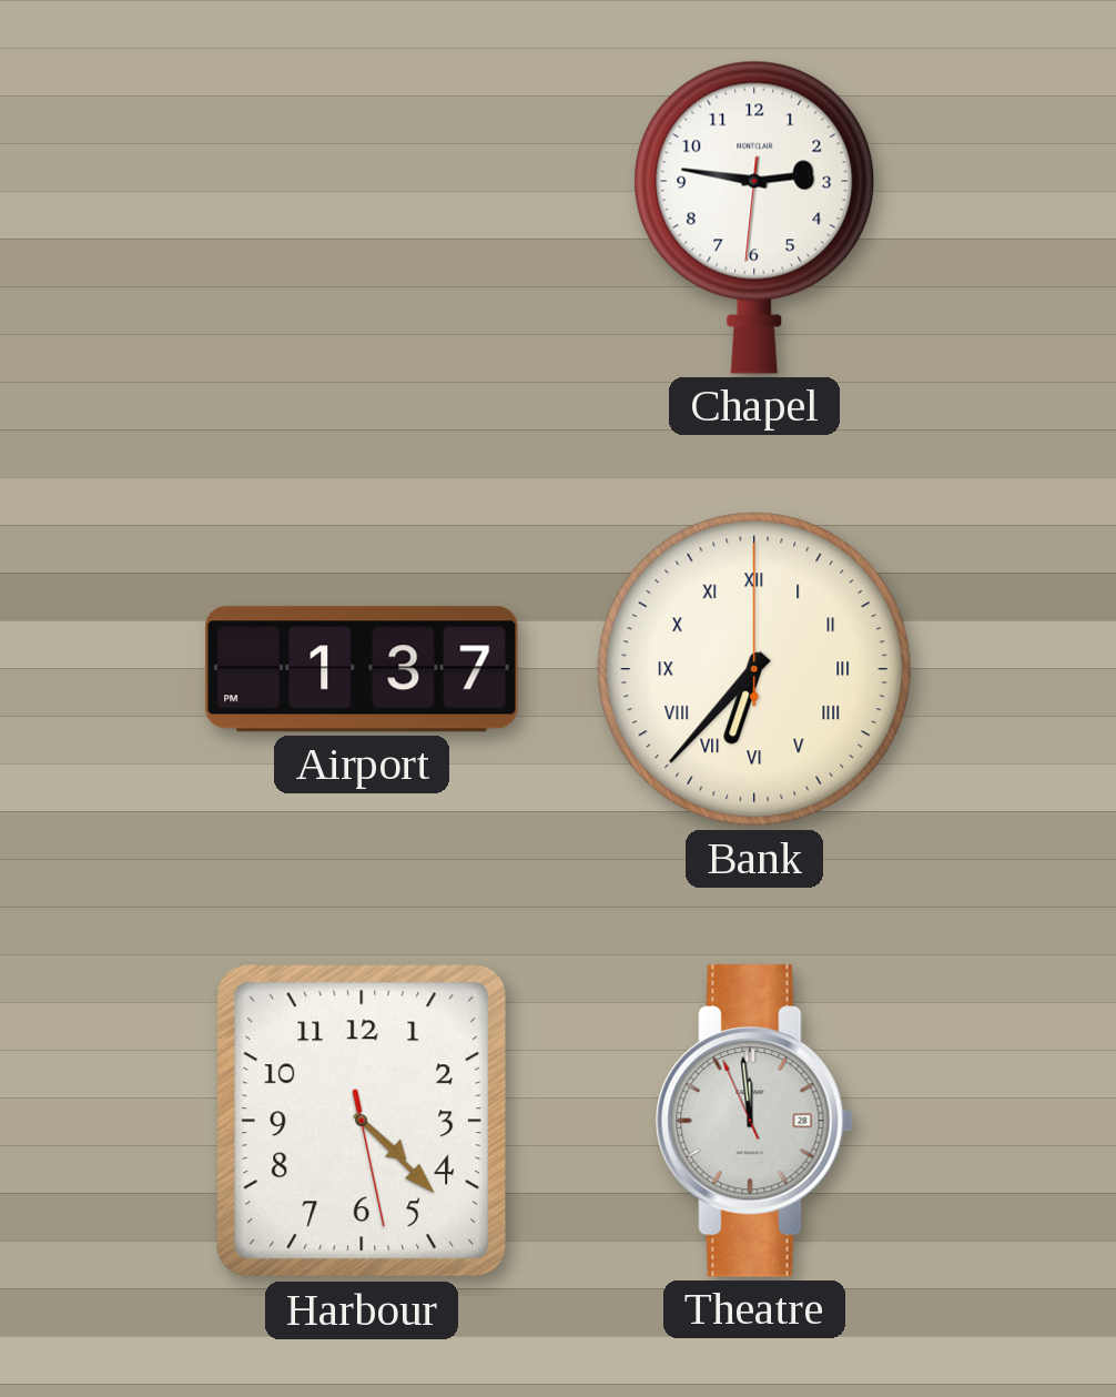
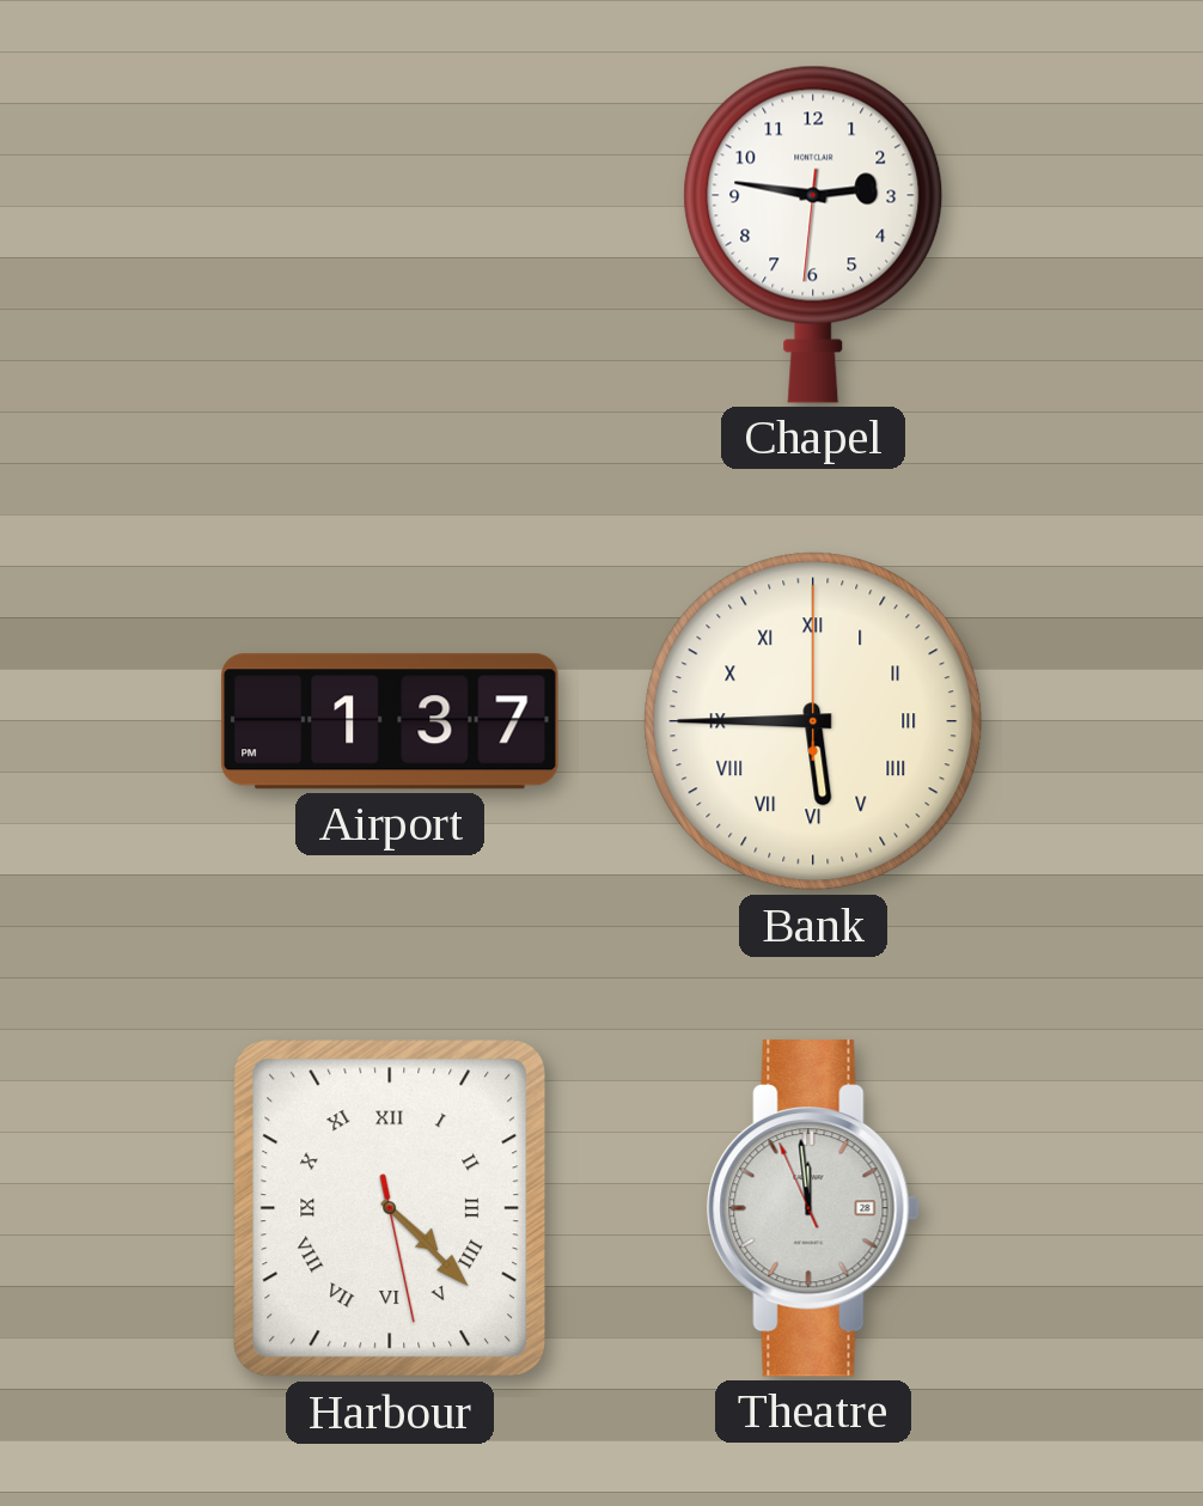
Bank: 6:37 -> 5:45 (813, 721)
Harbour numerals: Arabic -> Roman (390, 1208)
